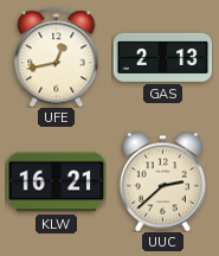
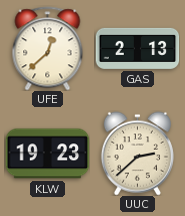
UFE: 12:43 -> 12:38 (48, 48)
KLW: 16:21 -> 19:23 (47, 154)
